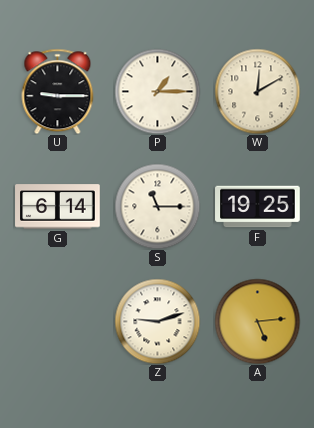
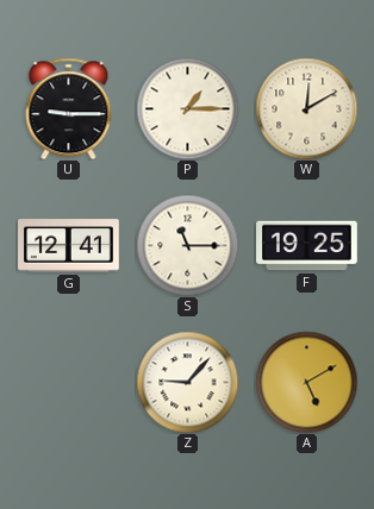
G: 6:14 -> 12:41 (69, 246)
Z: 9:12 -> 9:07 (187, 382)
A: 5:14 -> 5:10 (306, 382)
